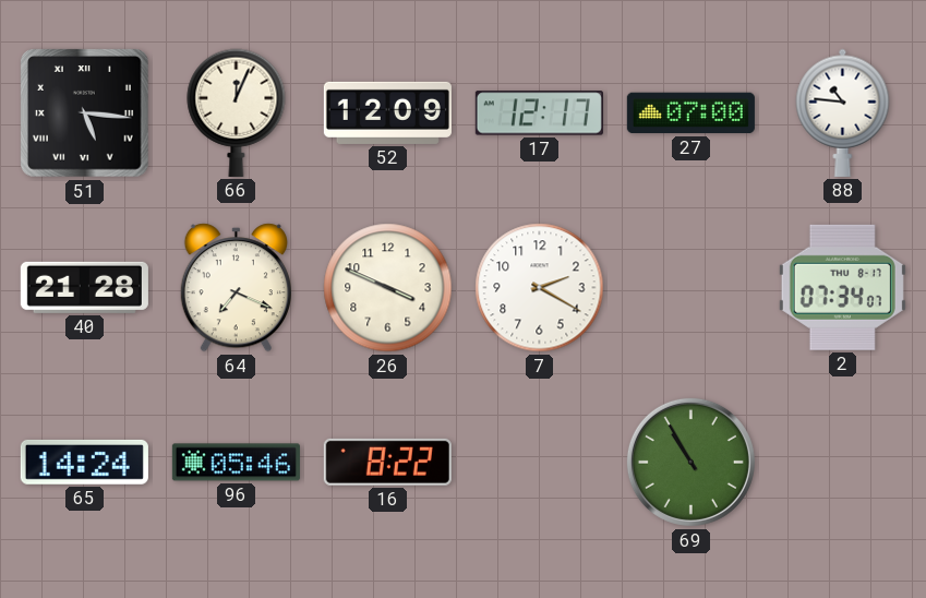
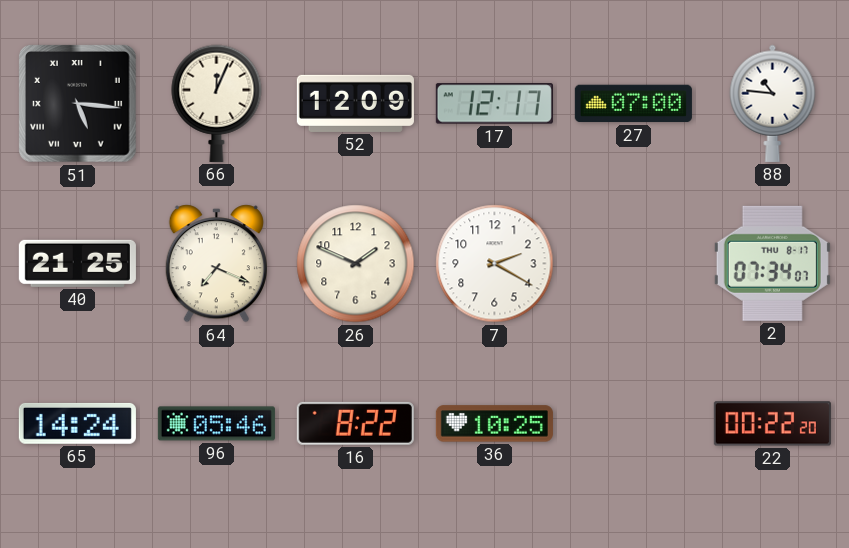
40: 21:28 -> 21:25 (77, 263)
26: 3:49 -> 1:49 (356, 264)
36: none -> 10:25 (494, 424)
69: 10:55 -> none (690, 462)
22: none -> 00:22 (772, 424)
